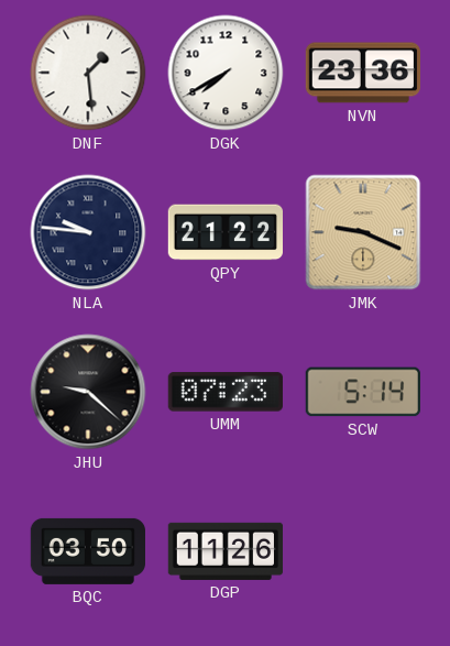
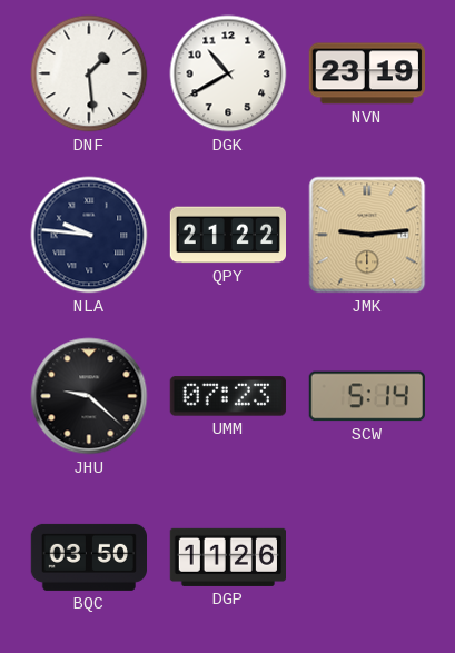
DGK: 7:40 -> 10:40 (228, 73)
NVN: 23:36 -> 23:19 (366, 73)
JMK: 9:19 -> 9:14 (367, 235)
